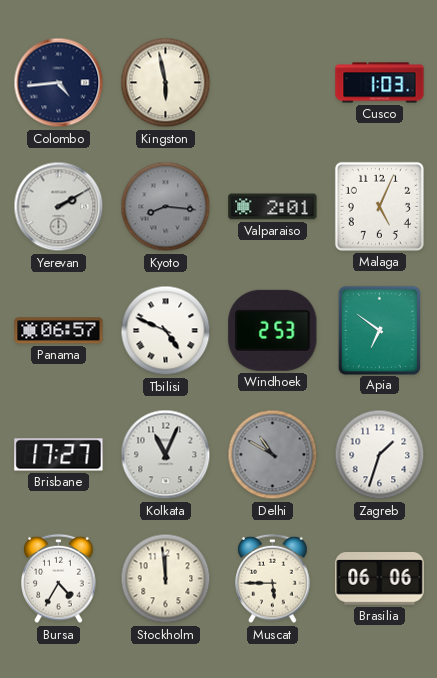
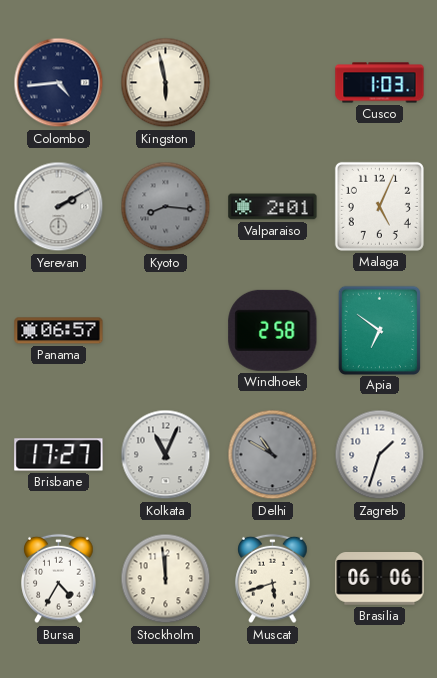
Tbilisi: 4:49 -> none (166, 331)
Windhoek: 2:53 -> 2:58 (273, 330)
Muscat: 5:45 -> 5:42 (273, 579)
